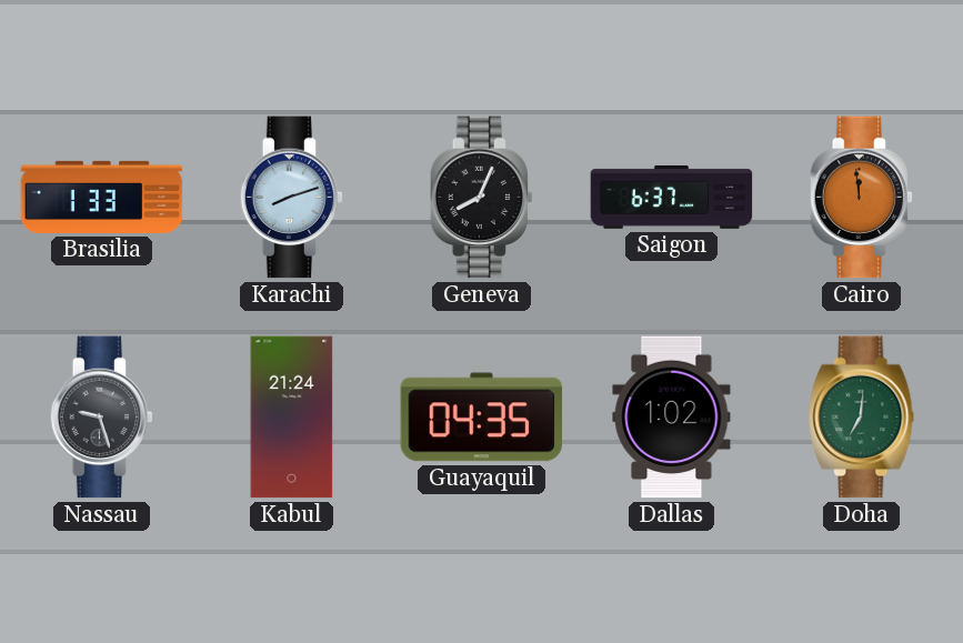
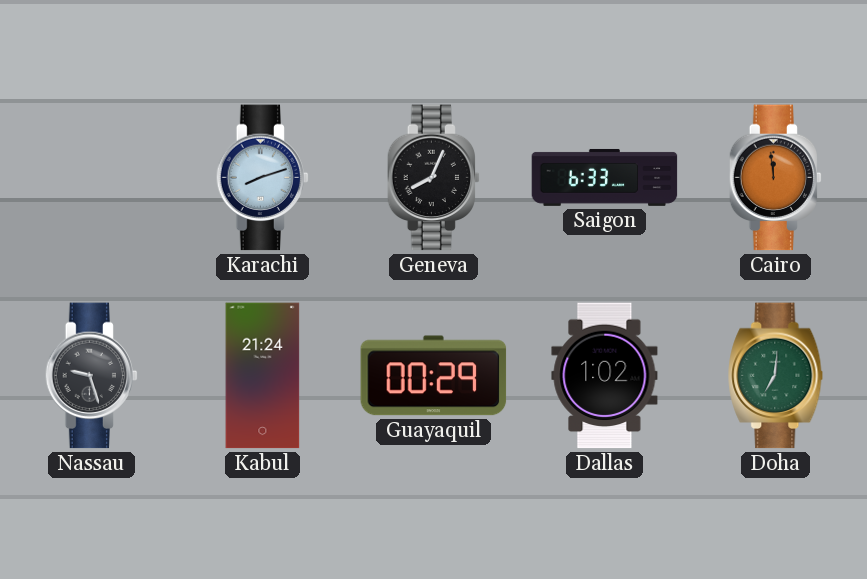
Brasilia: 1:33 -> none (102, 197)
Saigon: 6:37 -> 6:33 (605, 177)
Guayaquil: 04:35 -> 00:29 (434, 376)
